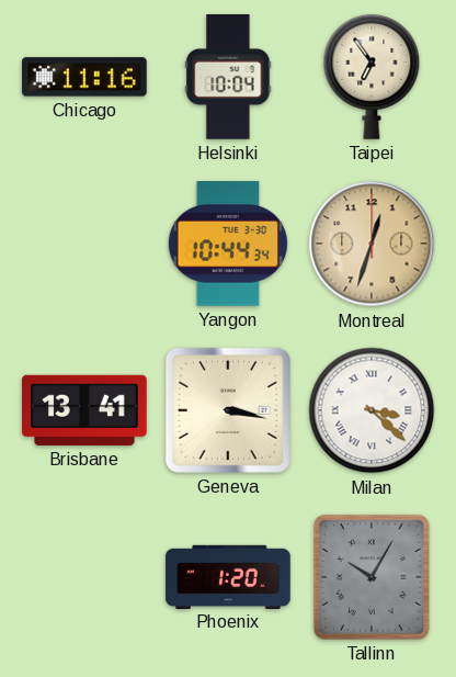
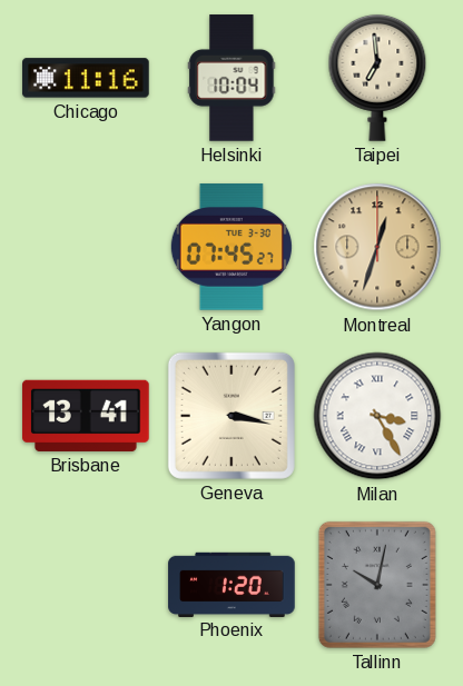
Taipei: 6:54 -> 6:59 (377, 78)
Yangon: 10:44 -> 07:45 (231, 247)
Milan: 3:22 -> 3:25 (377, 416)
Tallinn: 10:05 -> 10:02 (377, 585)
